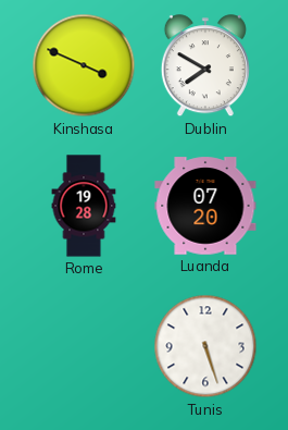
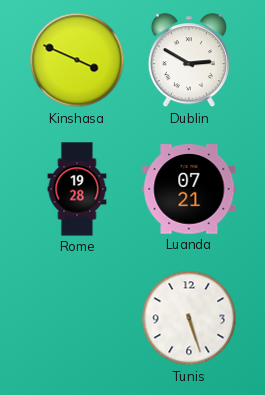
Dublin: 7:50 -> 2:50 (189, 61)
Luanda: 07:20 -> 07:21 (189, 189)
